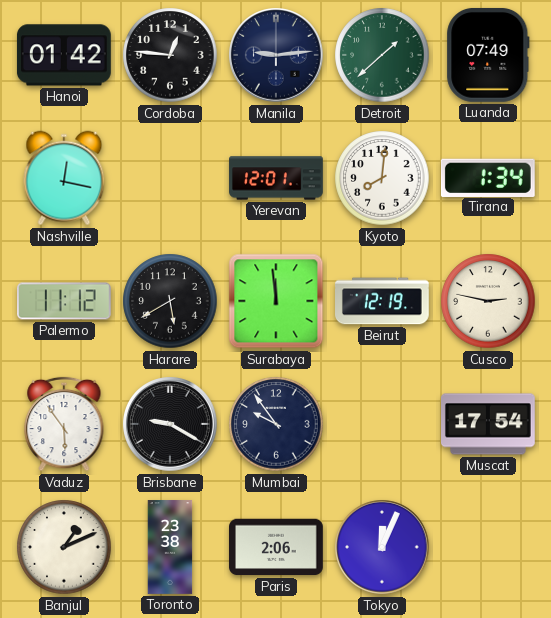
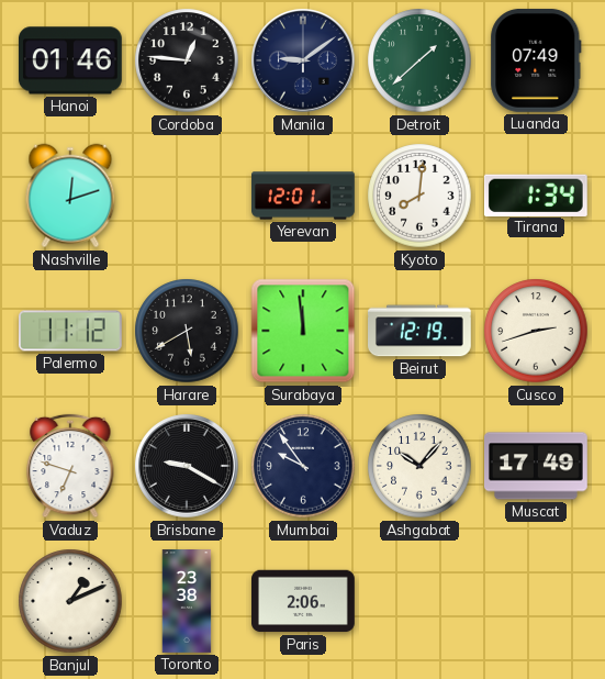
Hanoi: 01:42 -> 01:46 (70, 60)
Manila: 9:14 -> 9:09 (303, 60)
Nashville: 12:17 -> 12:12 (70, 196)
Cusco: 2:47 -> 2:42 (536, 331)
Vaduz: 5:54 -> 6:48 (70, 466)
Ashgabat: none -> 10:07 (419, 466)
Muscat: 17:54 -> 17:49 (537, 466)
Tokyo: 12:04 -> none (382, 547)
